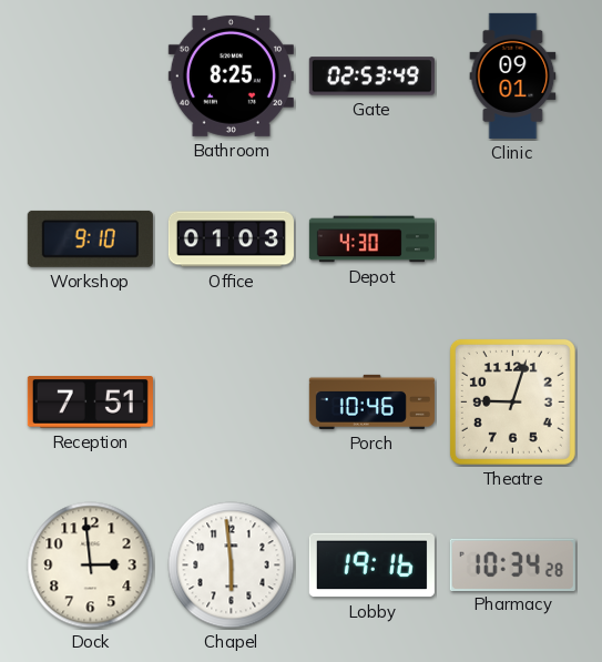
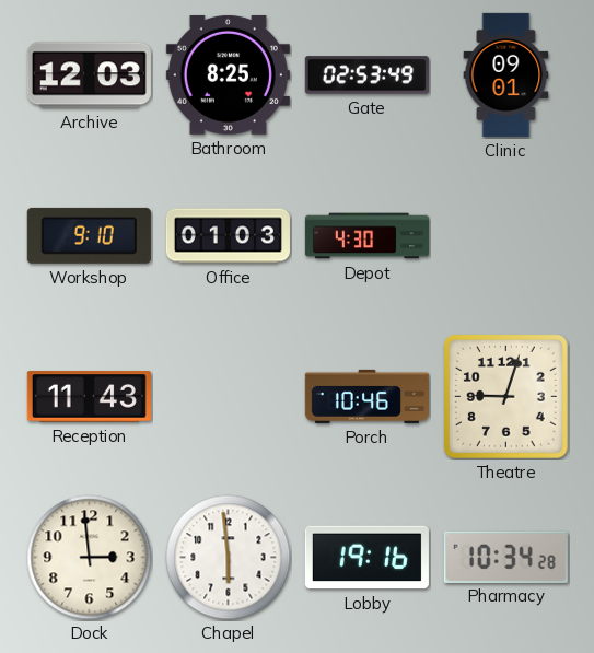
Archive: none -> 12:03 (89, 75)
Reception: 7:51 -> 11:43 (89, 397)
